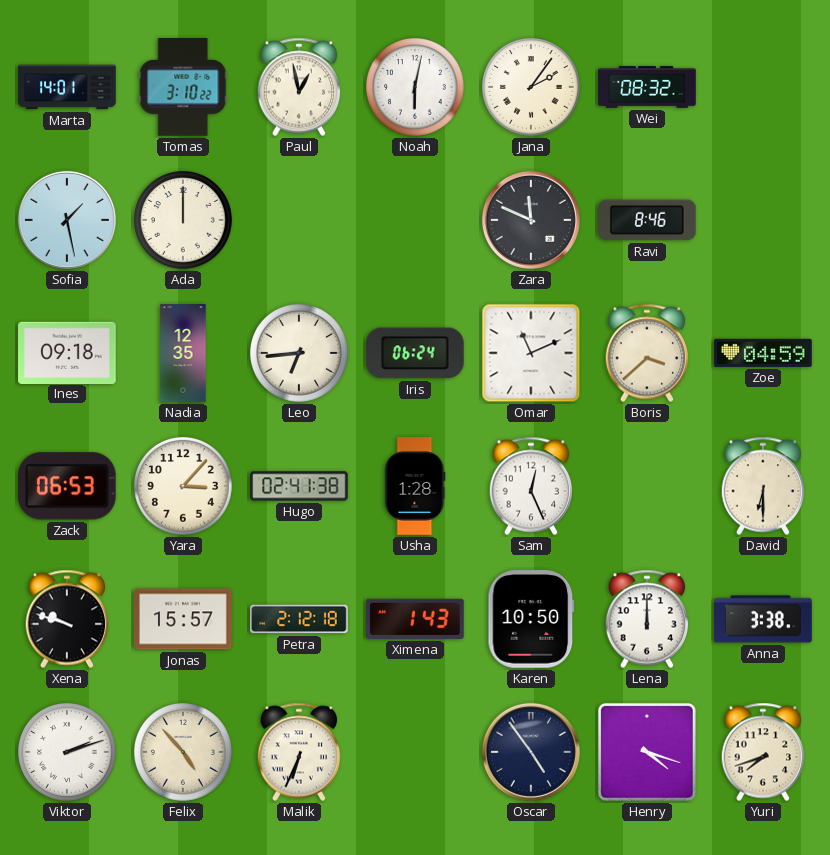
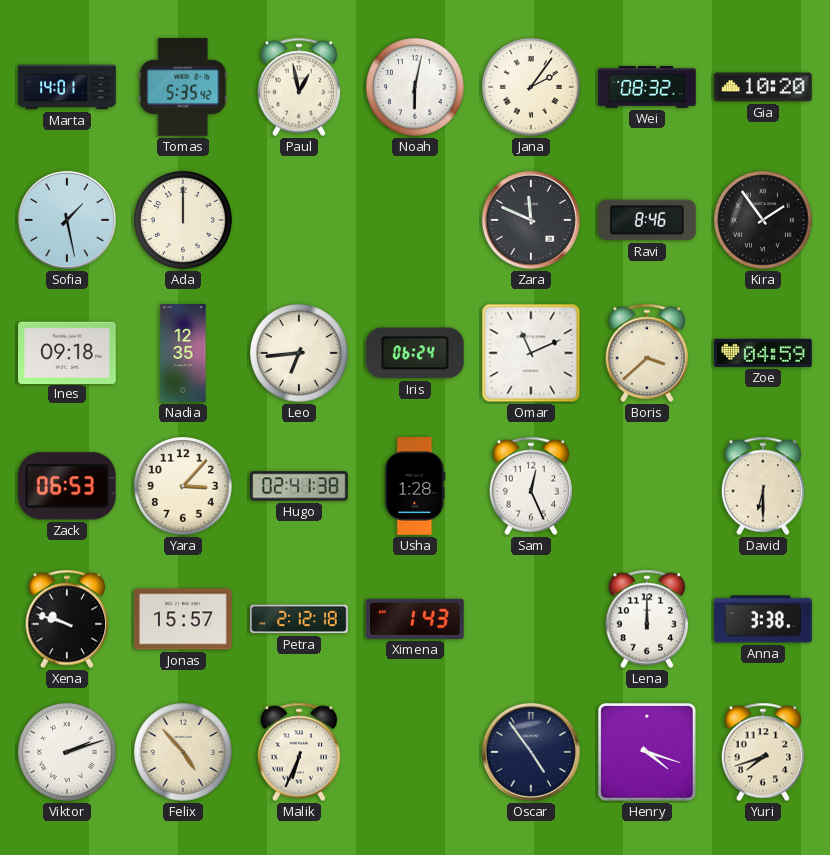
Tomas: 3:10 -> 5:35 (183, 87)
Gia: none -> 10:20 (763, 87)
Kira: none -> 1:54 (764, 221)
Karen: 10:50 -> none (531, 619)
